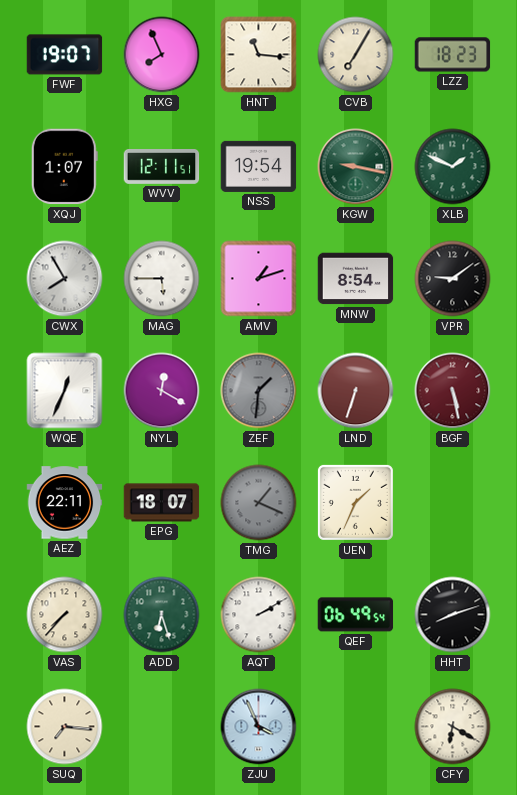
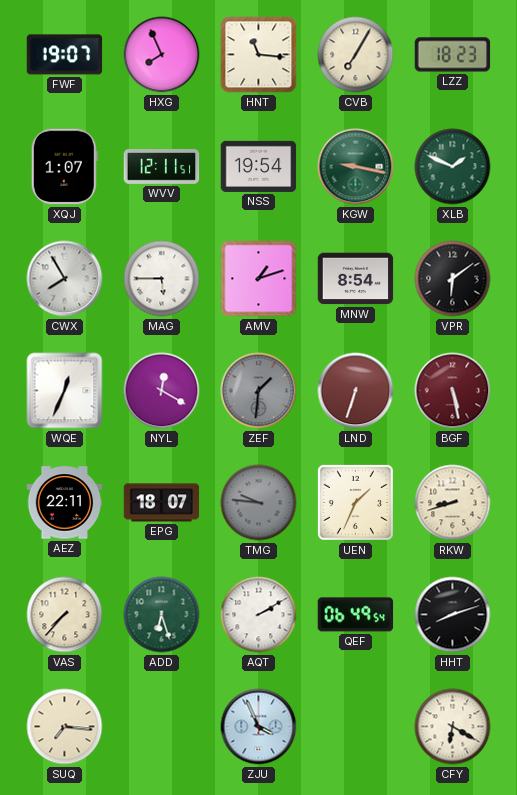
VPR: 9:09 -> 6:09 (453, 279)
TMG: 1:19 -> 9:46 (259, 503)
RKW: none -> 8:42 (453, 503)
